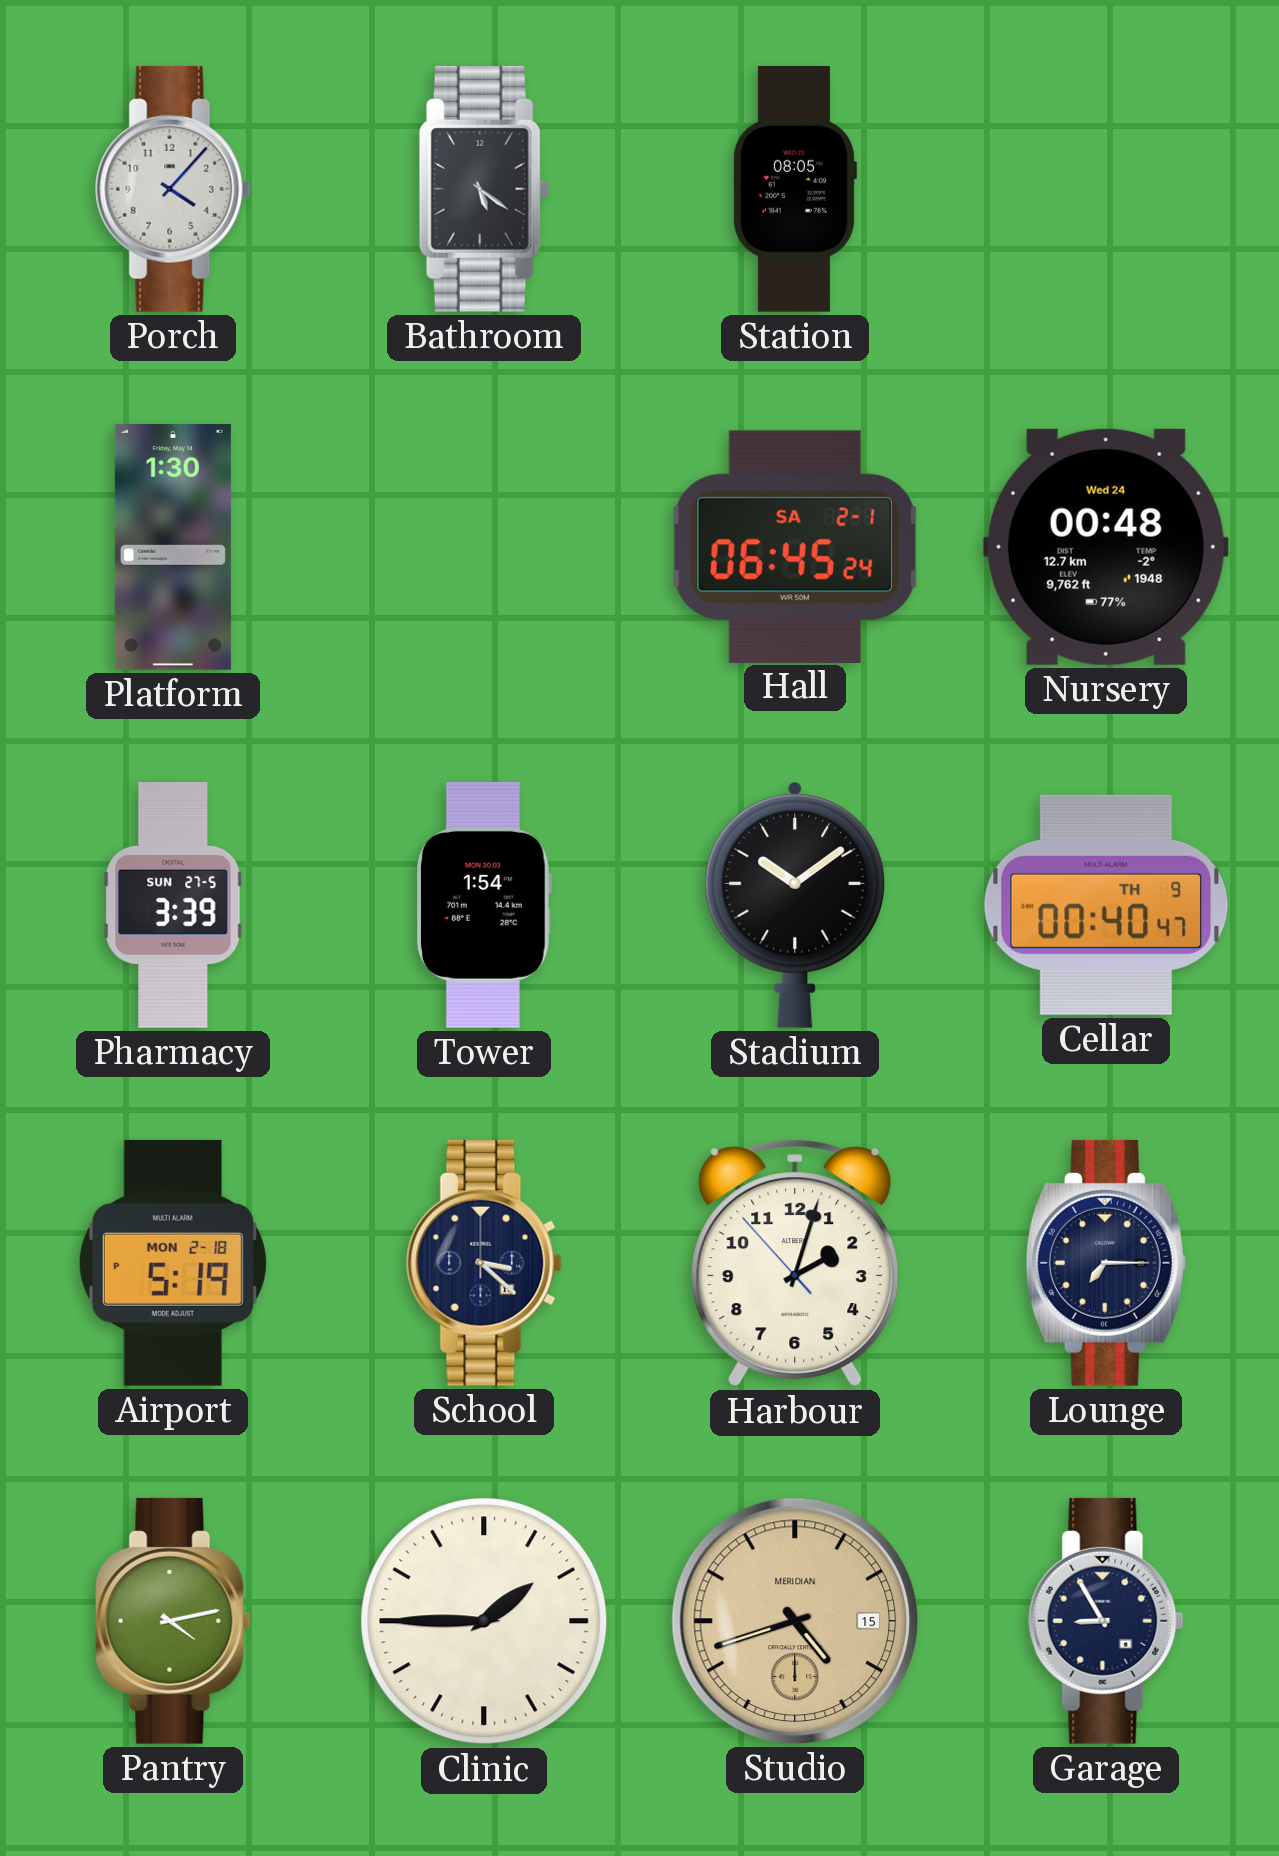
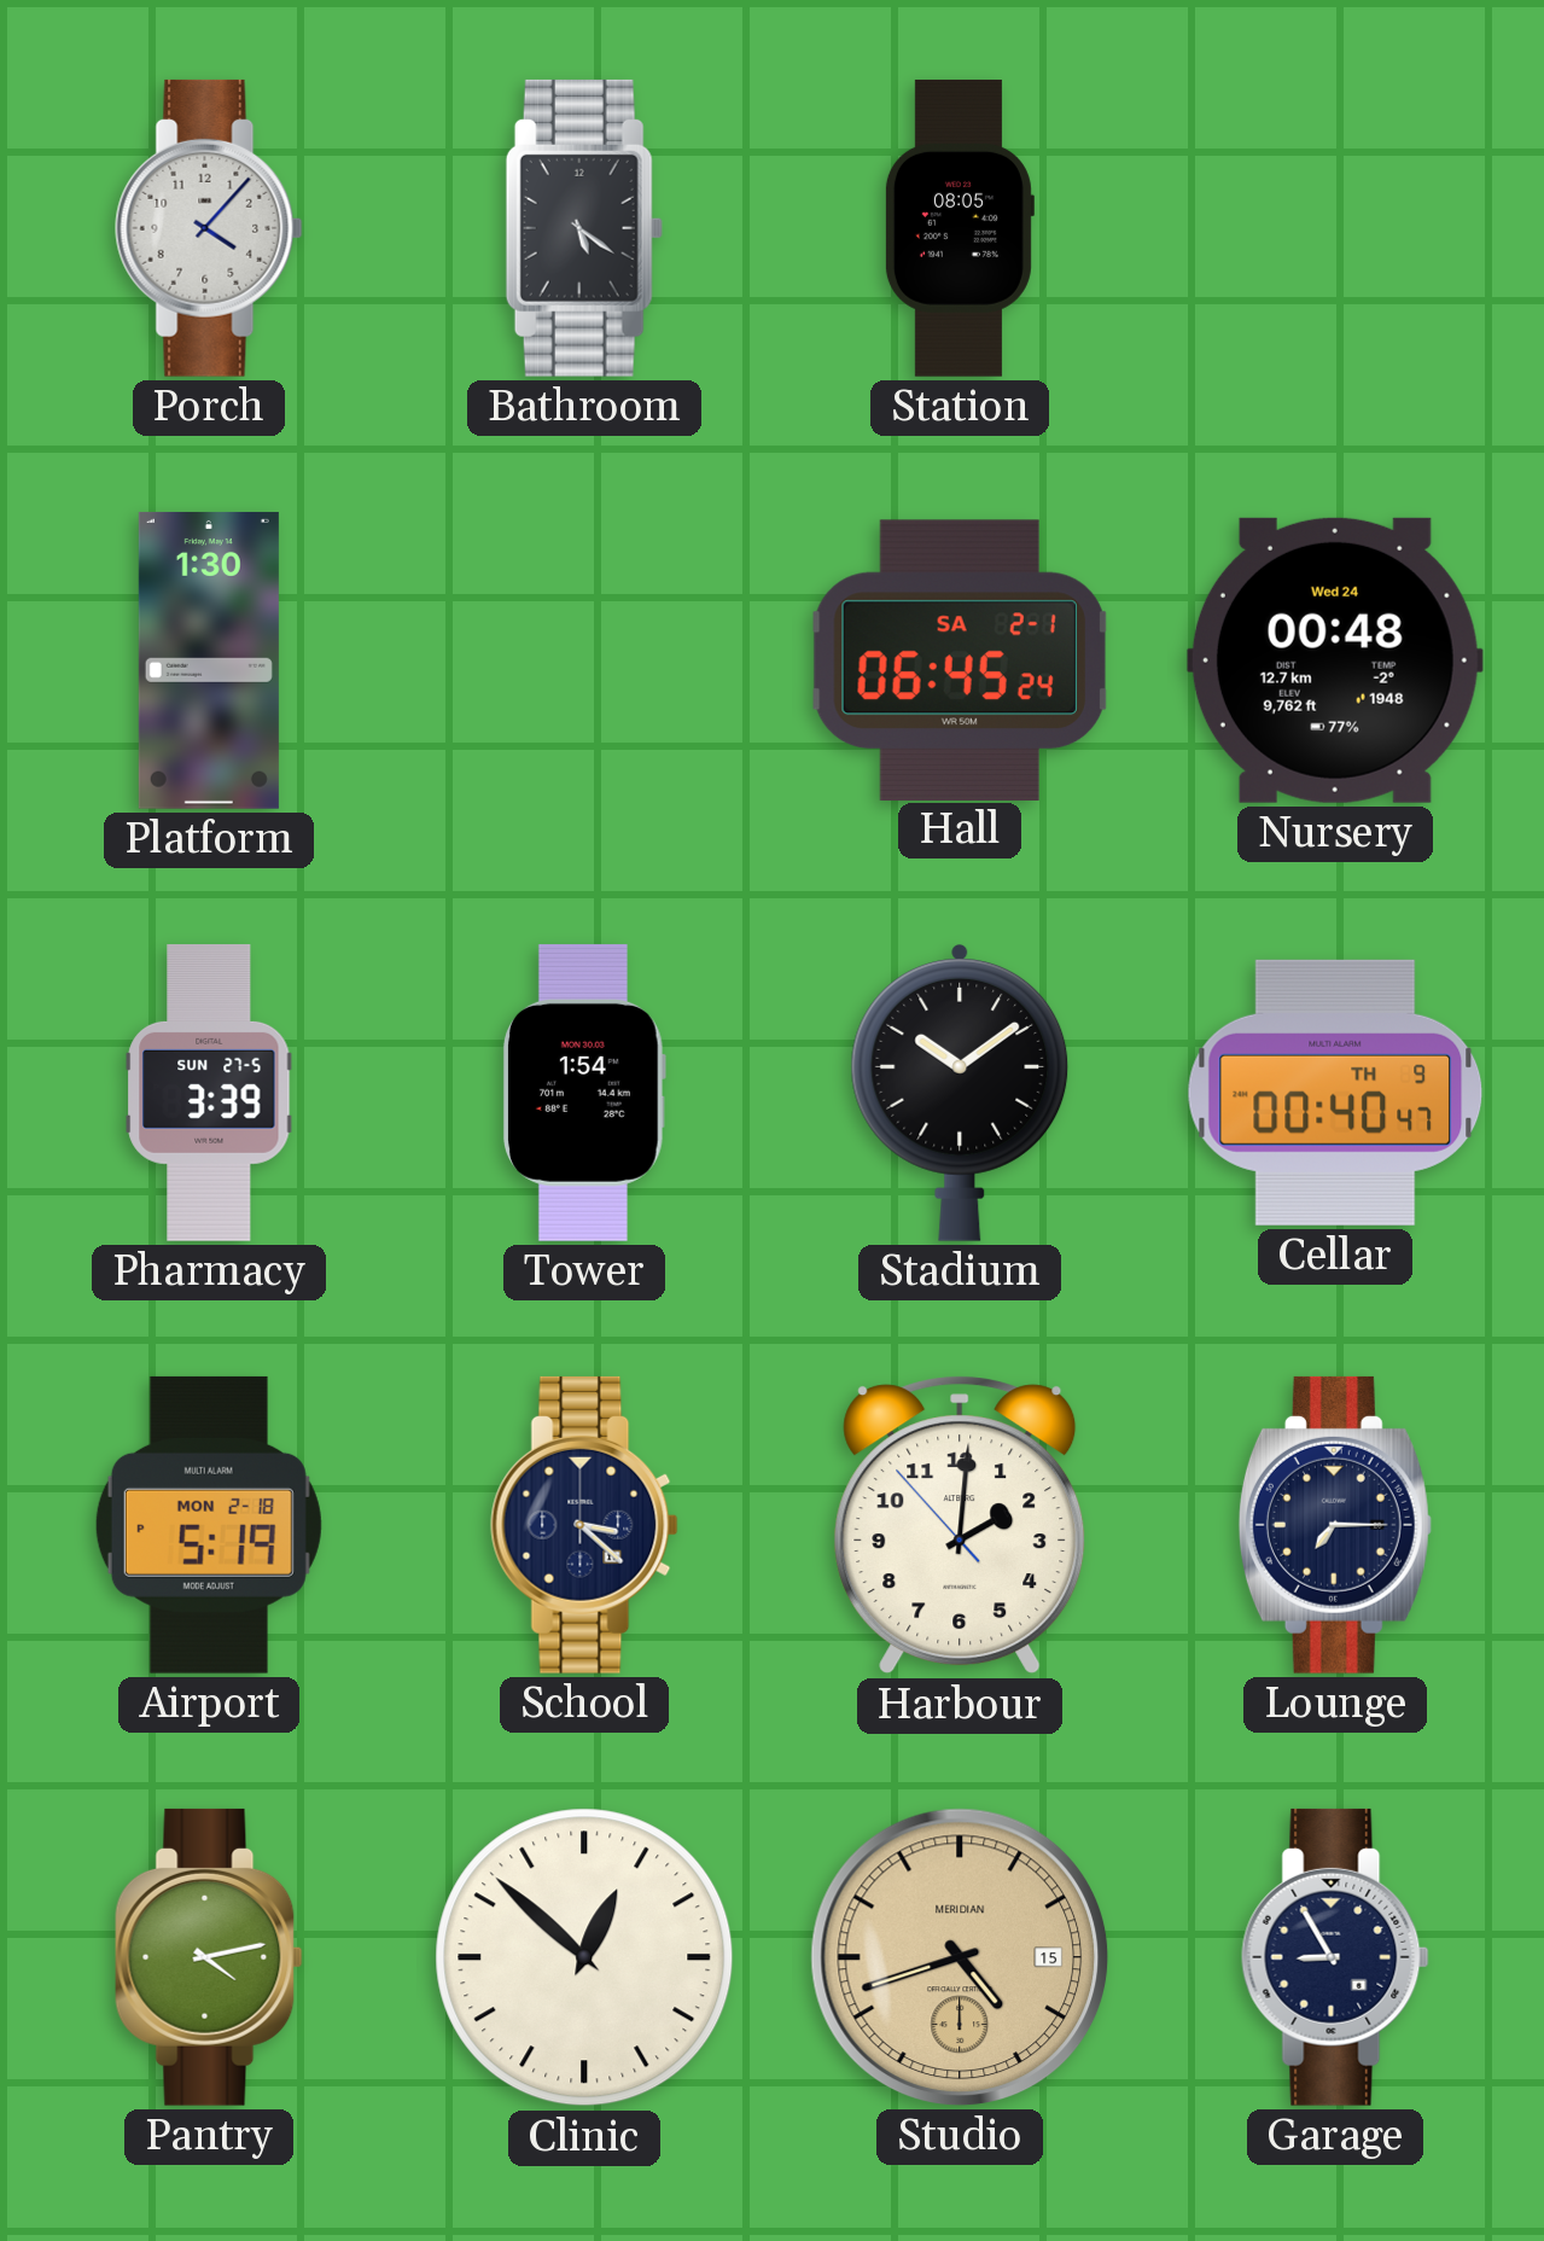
Harbour: 2:02 -> 2:00 (960, 1525)
Clinic: 1:45 -> 12:52 (584, 1957)
